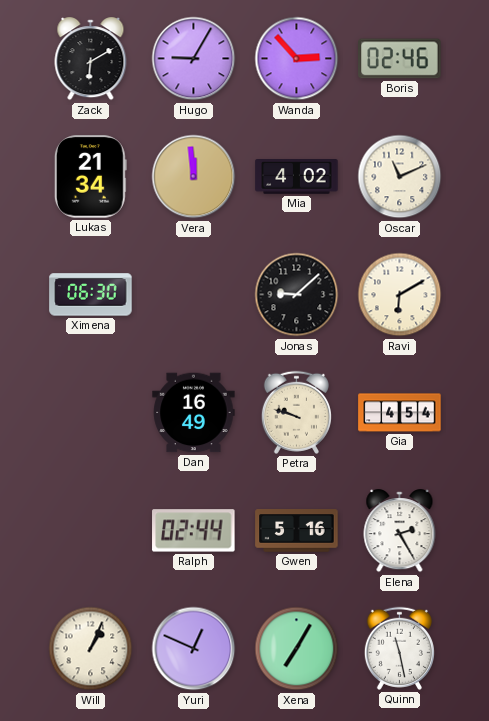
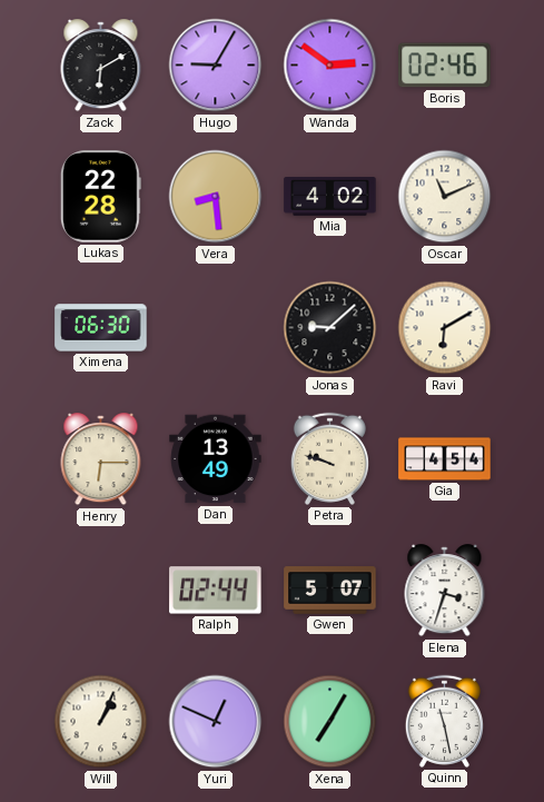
Wanda: 2:53 -> 2:51 (330, 66)
Lukas: 21:34 -> 22:28 (100, 197)
Vera: 11:59 -> 8:29 (216, 197)
Henry: none -> 6:15 (101, 459)
Dan: 16:49 -> 13:49 (216, 459)
Gwen: 5:16 -> 5:07 (330, 591)
Elena: 2:25 -> 3:33 (445, 591)
